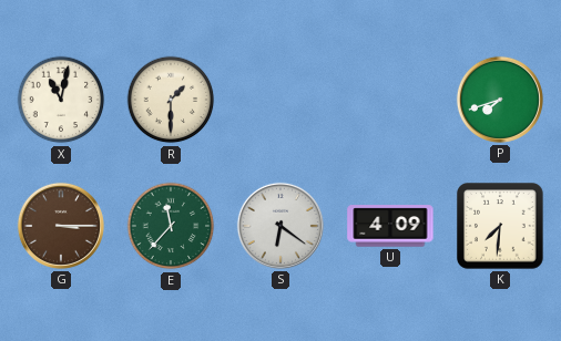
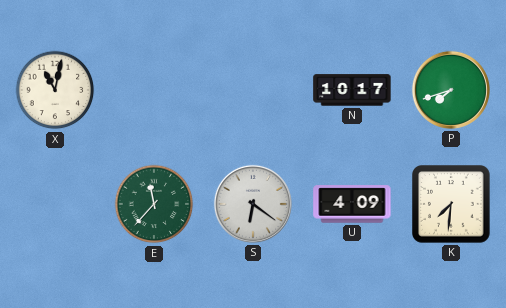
R: 1:30 -> none (171, 100)
N: none -> 10:17 (352, 90)
G: 3:15 -> none (61, 226)
